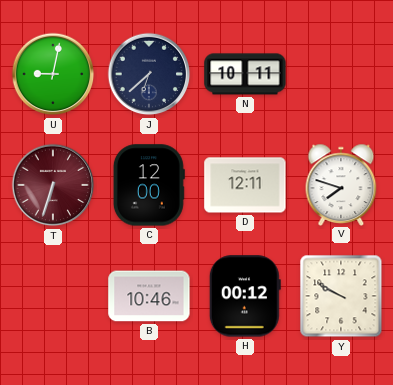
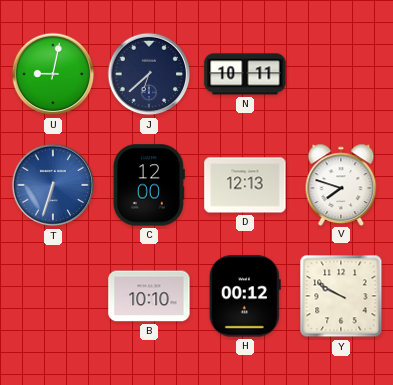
T dial: burgundy -> blue (53, 185)
D: 12:11 -> 12:13 (245, 185)
B: 10:46 -> 10:10 (149, 296)
